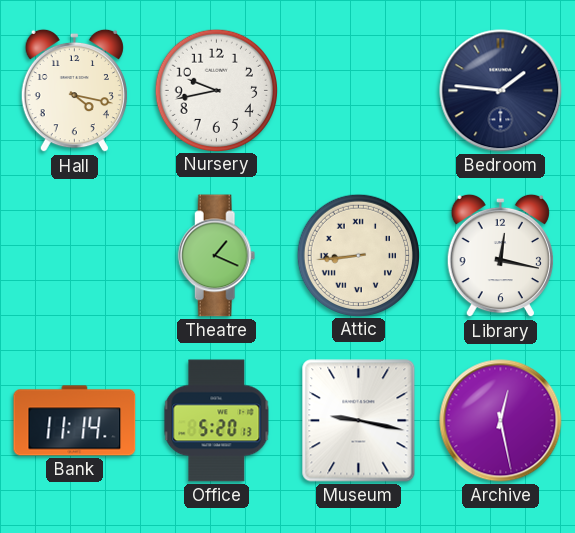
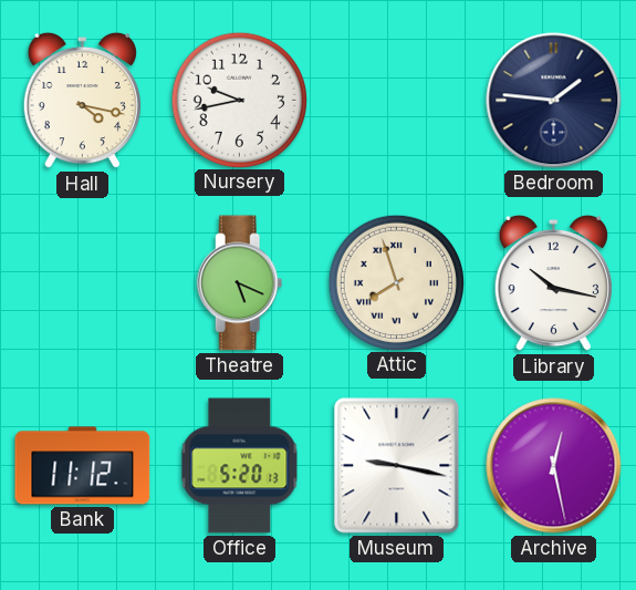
Theatre: 1:19 -> 5:19 (240, 283)
Attic: 8:44 -> 7:57 (396, 282)
Library: 12:17 -> 10:17 (553, 283)
Bank: 11:14 -> 11:12 (83, 466)
